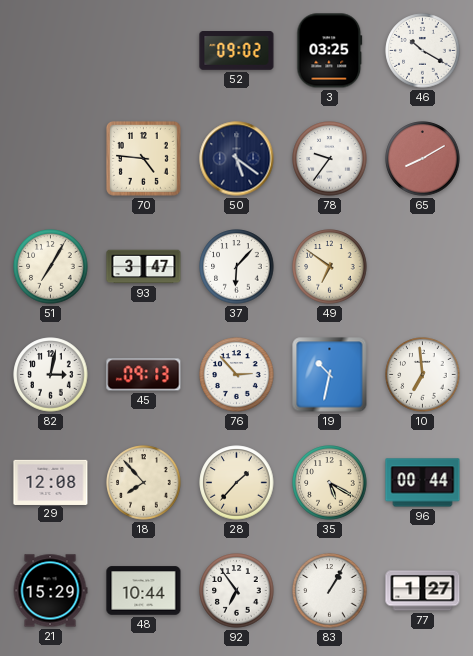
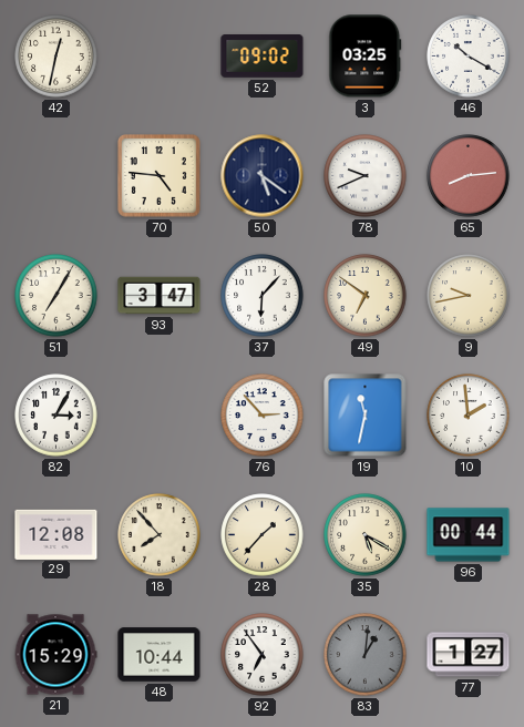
42: none -> 12:32 (56, 57)
78: 9:36 -> 9:41 (366, 176)
65: 8:10 -> 8:14 (469, 176)
9: none -> 9:43 (469, 296)
82: 3:02 -> 3:05 (56, 416)
45: 09:13 -> none (144, 375)
19: 10:32 -> 11:32 (366, 416)
10: 6:59 -> 1:59 (469, 416)
83: 1:05 -> 1:01 (366, 655)
83 dial: white -> grey (366, 655)
